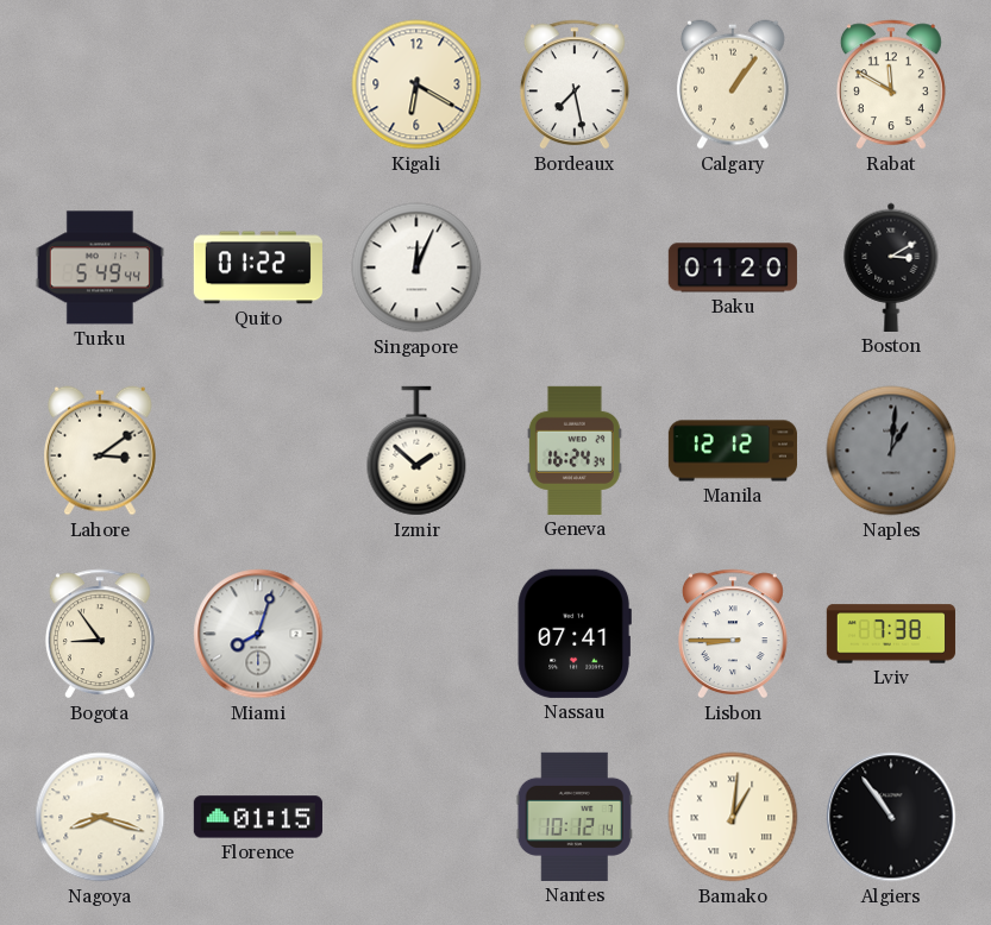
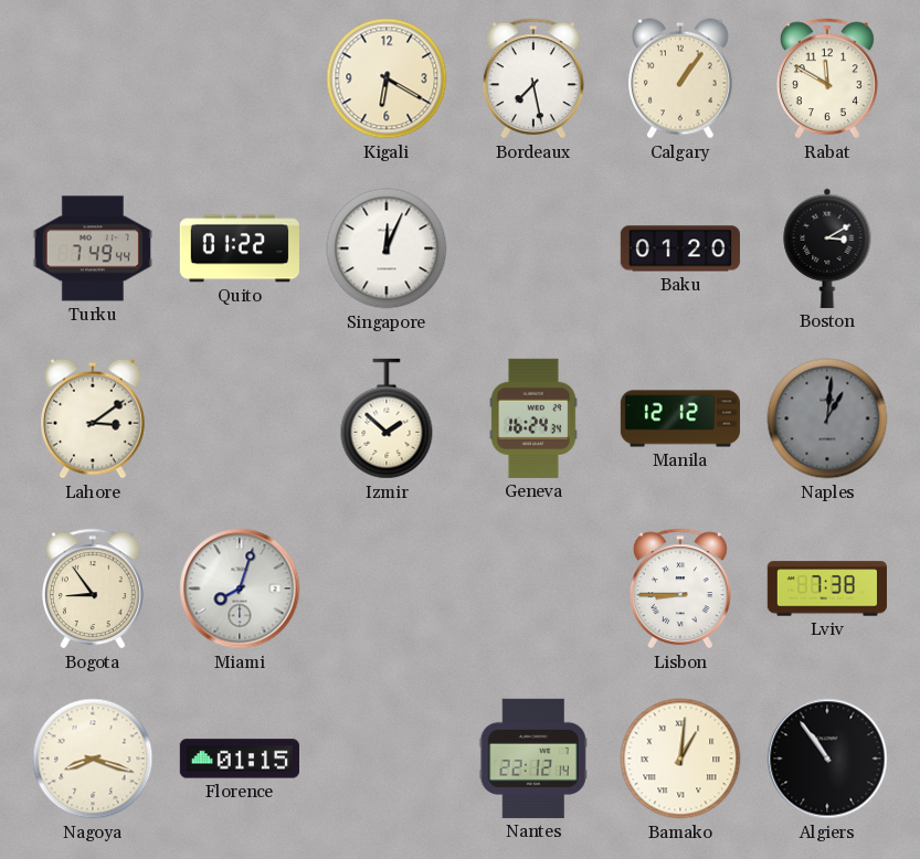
Turku: 5:49 -> 7:49 (93, 248)
Nassau: 07:41 -> none (575, 634)
Nantes: 10:12 -> 22:12 (533, 759)
